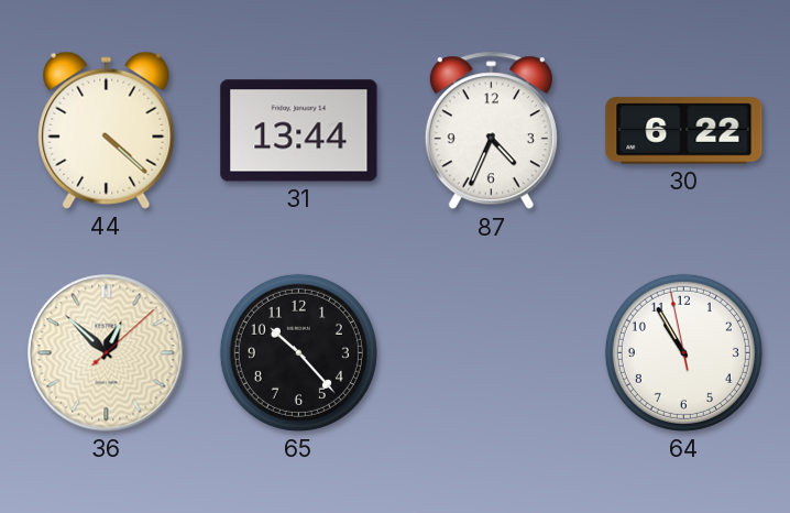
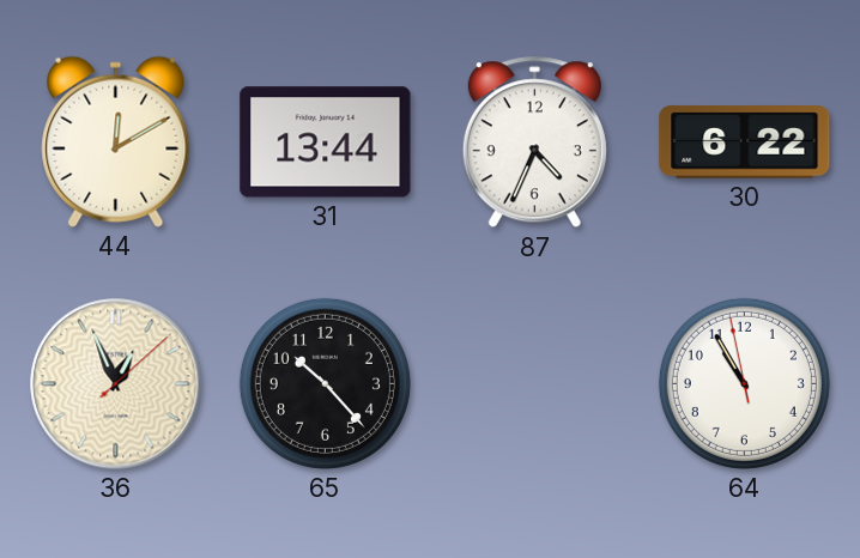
44: 4:22 -> 12:10 (116, 141)
36: 12:52 -> 12:56 (116, 384)
